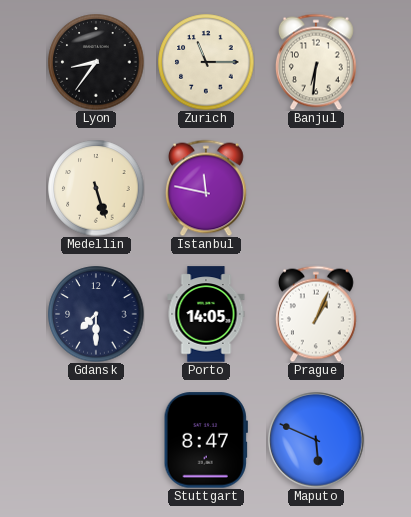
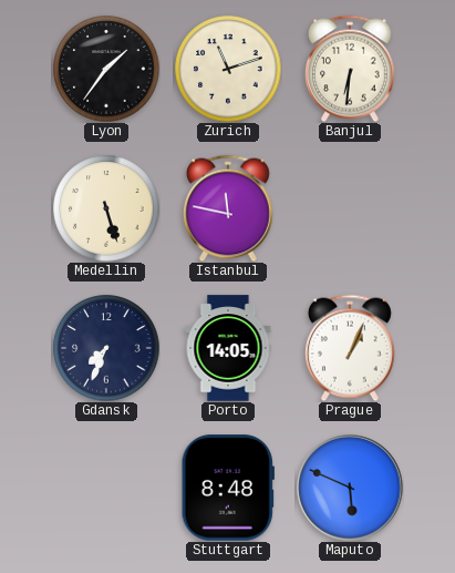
Lyon: 8:36 -> 1:36 (106, 69)
Zurich: 11:15 -> 11:12 (228, 69)
Gdansk: 7:30 -> 7:34 (106, 348)
Stuttgart: 8:47 -> 8:48 (228, 488)
